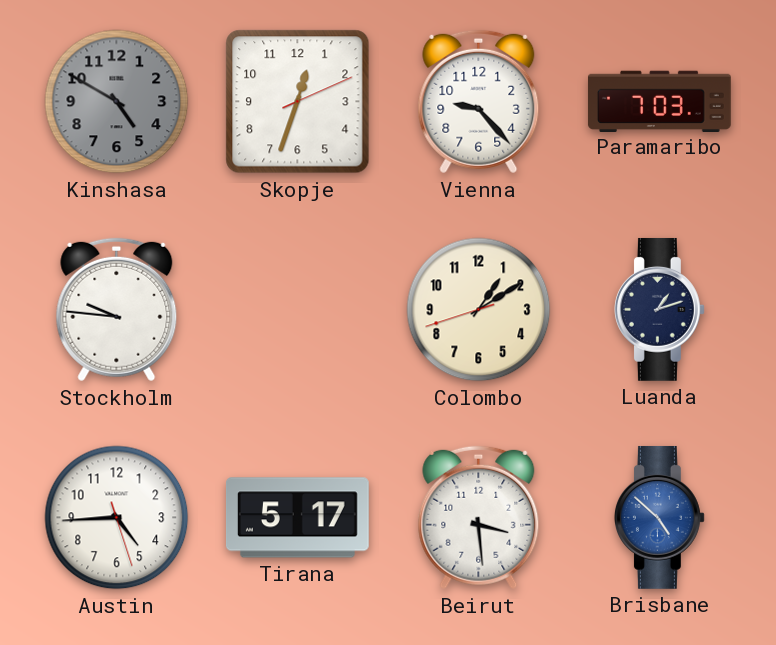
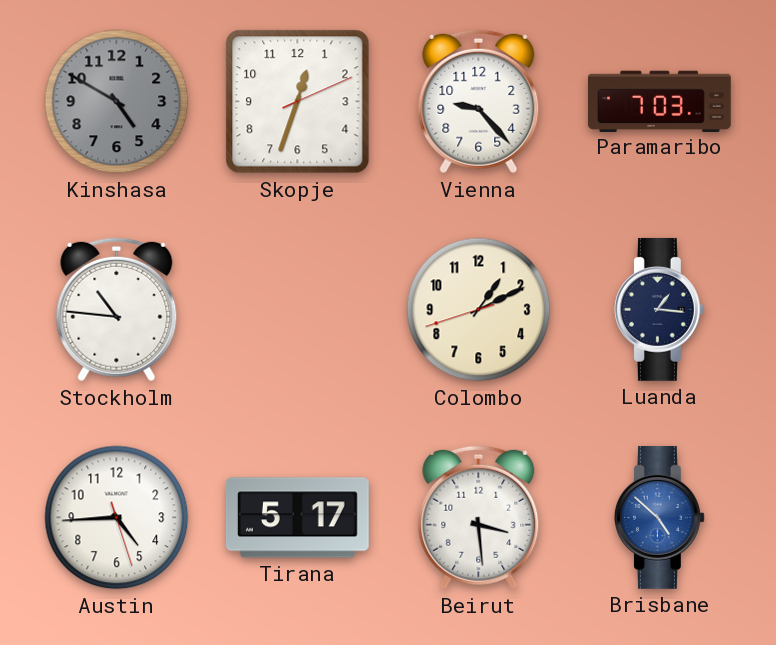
Stockholm: 9:46 -> 10:46 (117, 310)
Colombo: 1:09 -> 1:10 (479, 310)
Luanda: 1:12 -> 1:16 (659, 309)
